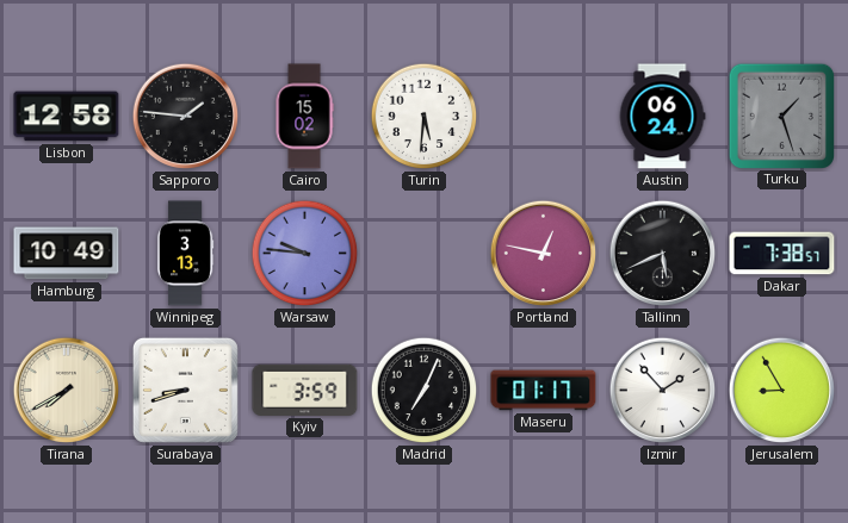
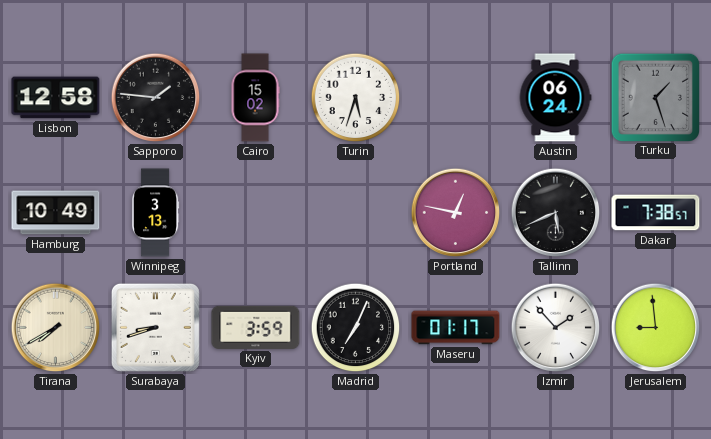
Turin: 5:31 -> 5:33 (356, 98)
Warsaw: 9:46 -> none (305, 254)
Jerusalem: 8:55 -> 8:59 (656, 328)
